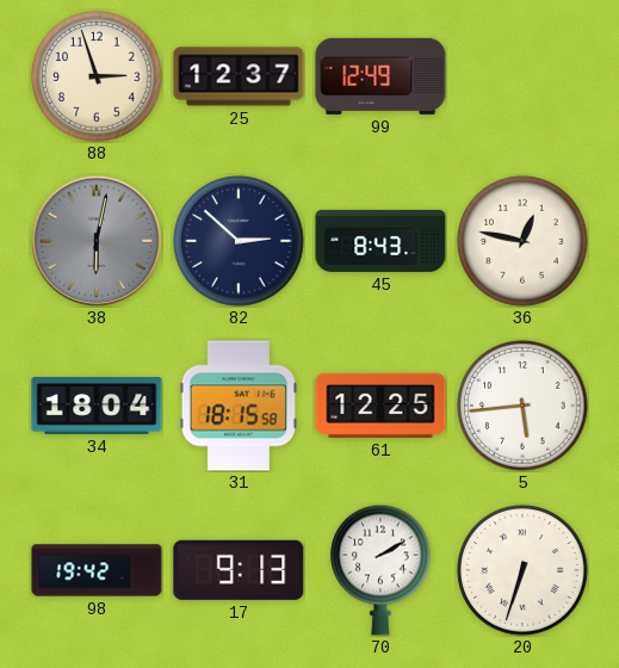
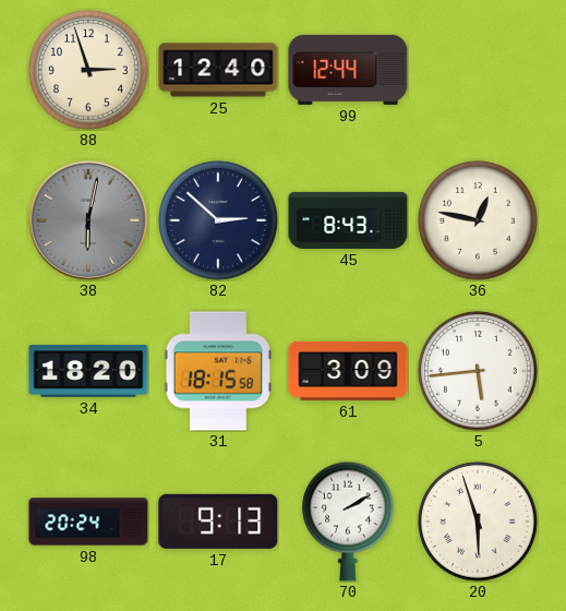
25: 12:37 -> 12:40 (218, 70)
99: 12:49 -> 12:44 (348, 70)
34: 18:04 -> 18:20 (88, 371)
61: 12:25 -> 3:09 (348, 371)
98: 19:42 -> 20:24 (88, 522)
20: 6:33 -> 5:57 (478, 522)
